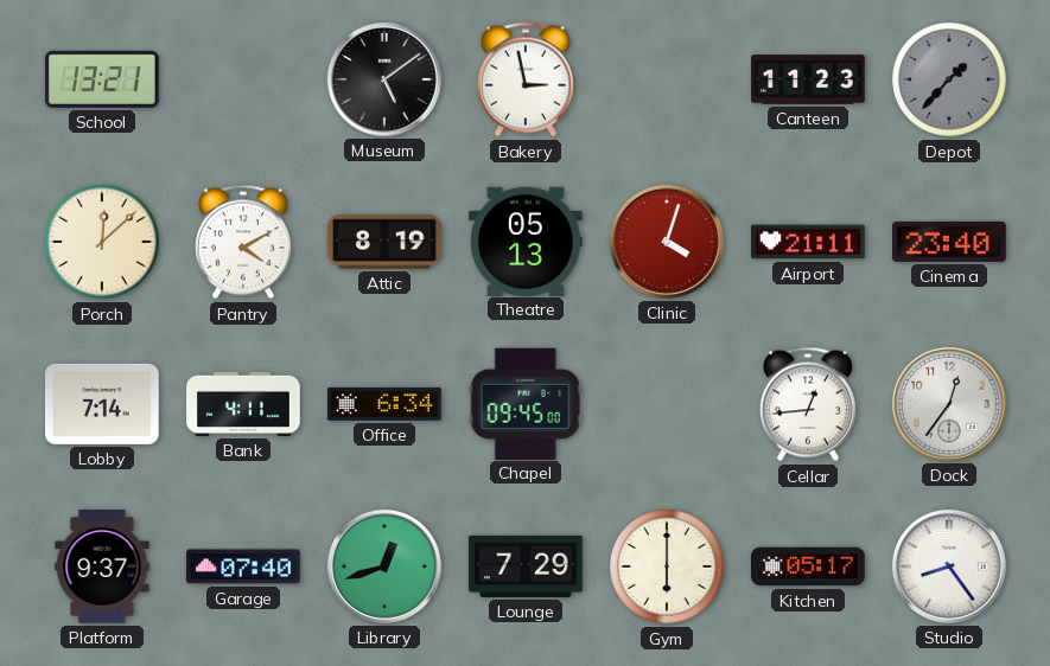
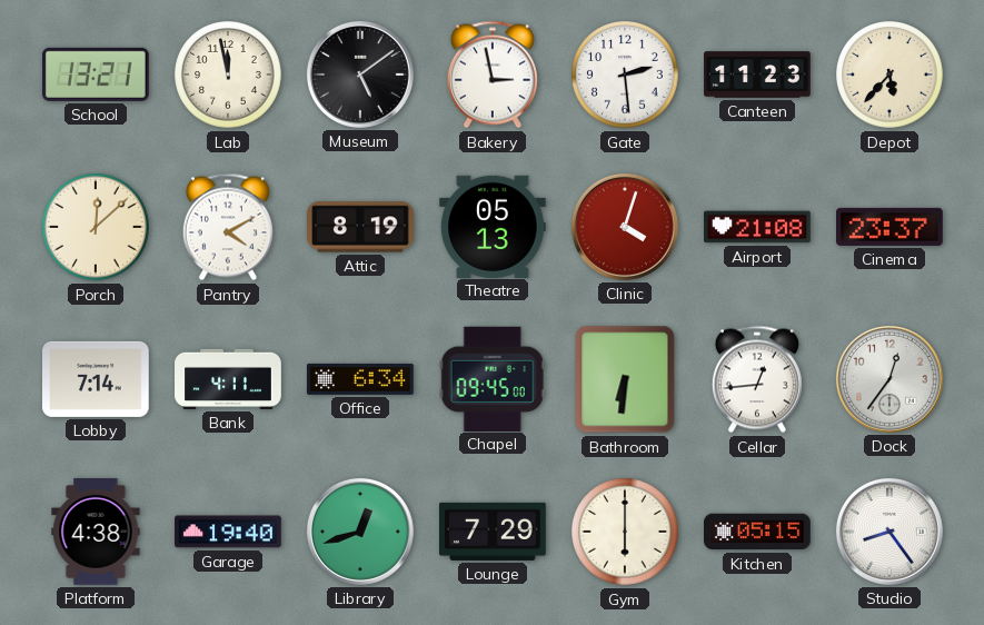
Lab: none -> 11:58 (228, 75)
Gate: none -> 2:29 (625, 75)
Depot: 1:37 -> 5:37 (889, 75)
Depot dial: grey -> cream (889, 75)
Airport: 21:11 -> 21:08 (757, 227)
Cinema: 23:40 -> 23:37 (891, 227)
Bathroom: none -> 6:31 (625, 379)
Platform: 9:37 -> 4:38 (96, 532)
Garage: 07:40 -> 19:40 (229, 532)
Kitchen: 05:17 -> 05:15 (758, 532)
